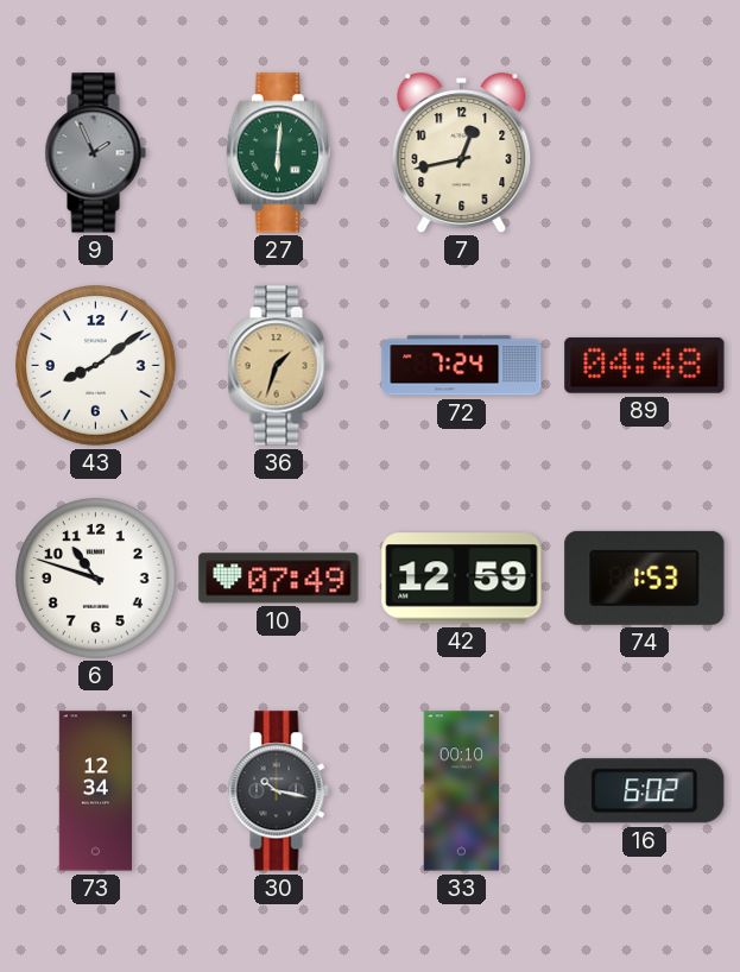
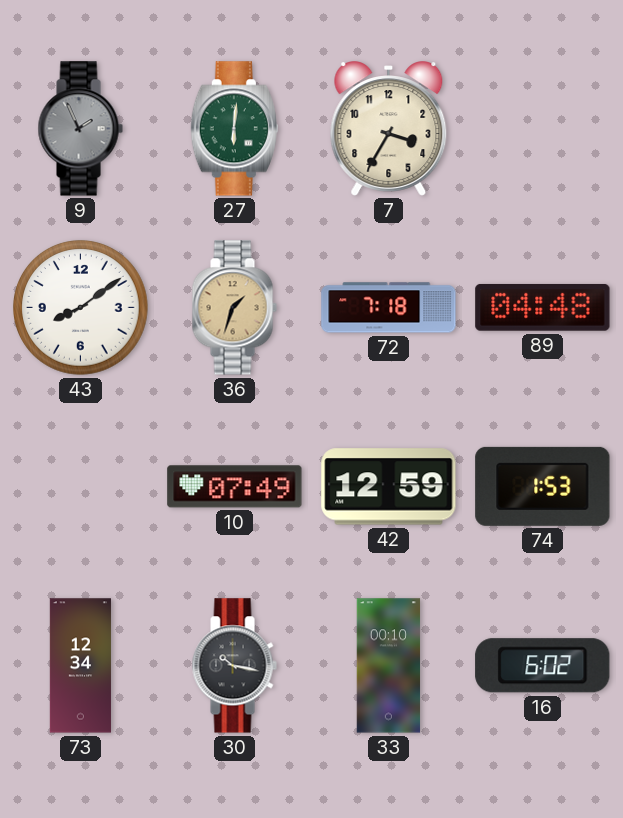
7: 12:43 -> 3:35 (389, 129)
72: 7:24 -> 7:18 (389, 308)
6: 10:48 -> none (96, 579)
